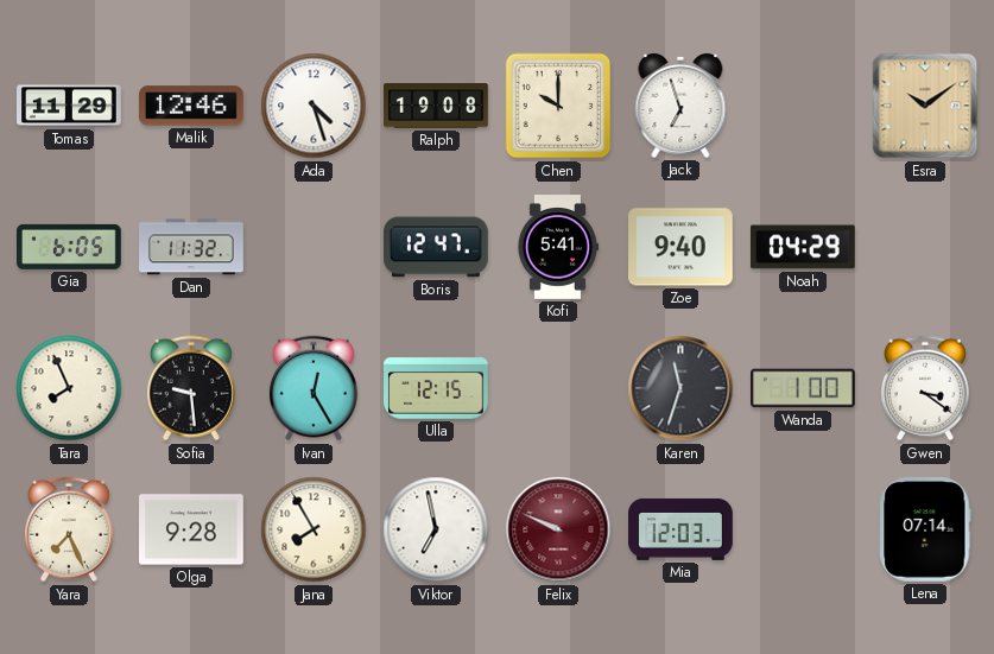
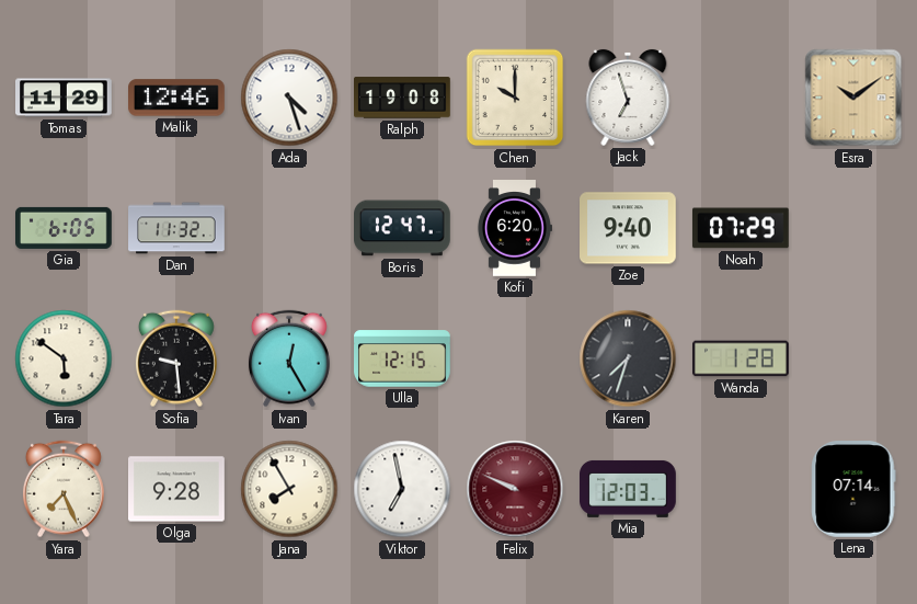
Kofi: 5:41 -> 6:20 (514, 229)
Noah: 04:29 -> 07:29 (741, 228)
Tara: 7:56 -> 5:51 (64, 358)
Karen: 11:33 -> 7:33 (628, 358)
Wanda: 1:00 -> 1:28 (741, 358)
Gwen: 3:21 -> none (925, 388)
